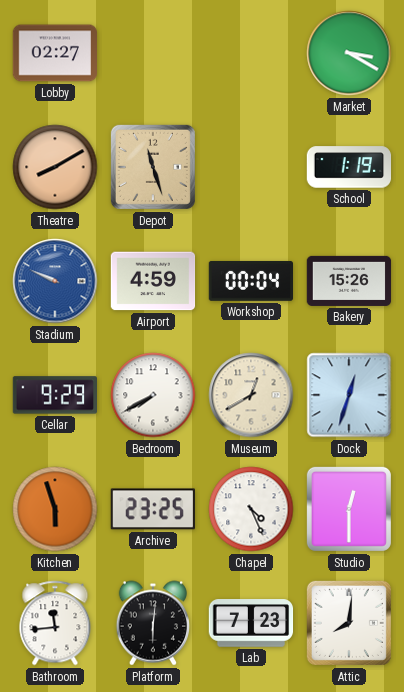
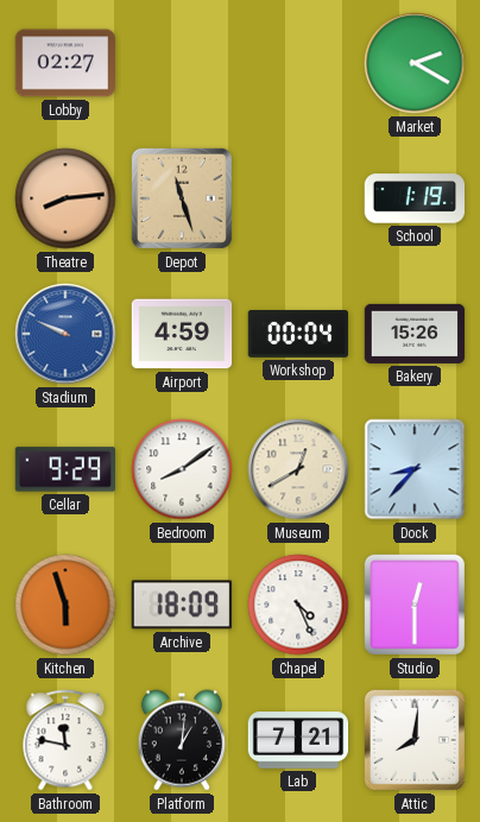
Market: 3:20 -> 2:20 (415, 63)
Theatre: 8:10 -> 8:14 (65, 198)
Bedroom: 7:40 -> 8:09 (182, 469)
Dock: 12:33 -> 8:37 (415, 469)
Archive: 23:25 -> 18:09 (182, 605)
Bathroom: 11:44 -> 11:47 (65, 740)
Platform: 6:01 -> 1:01 (181, 740)
Lab: 7:23 -> 7:21 (298, 740)
